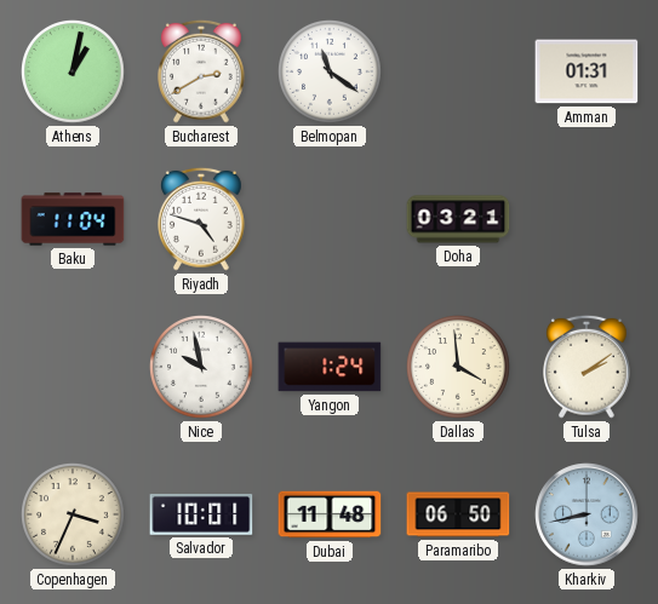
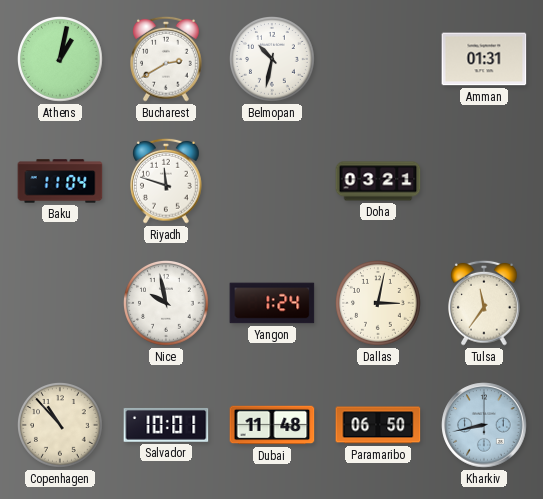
Belmopan: 11:21 -> 10:32 (273, 60)
Riyadh: 4:48 -> 11:48 (167, 181)
Dallas: 3:59 -> 3:02 (379, 304)
Tulsa: 2:09 -> 11:36 (485, 303)
Copenhagen: 3:34 -> 10:53 (61, 426)
